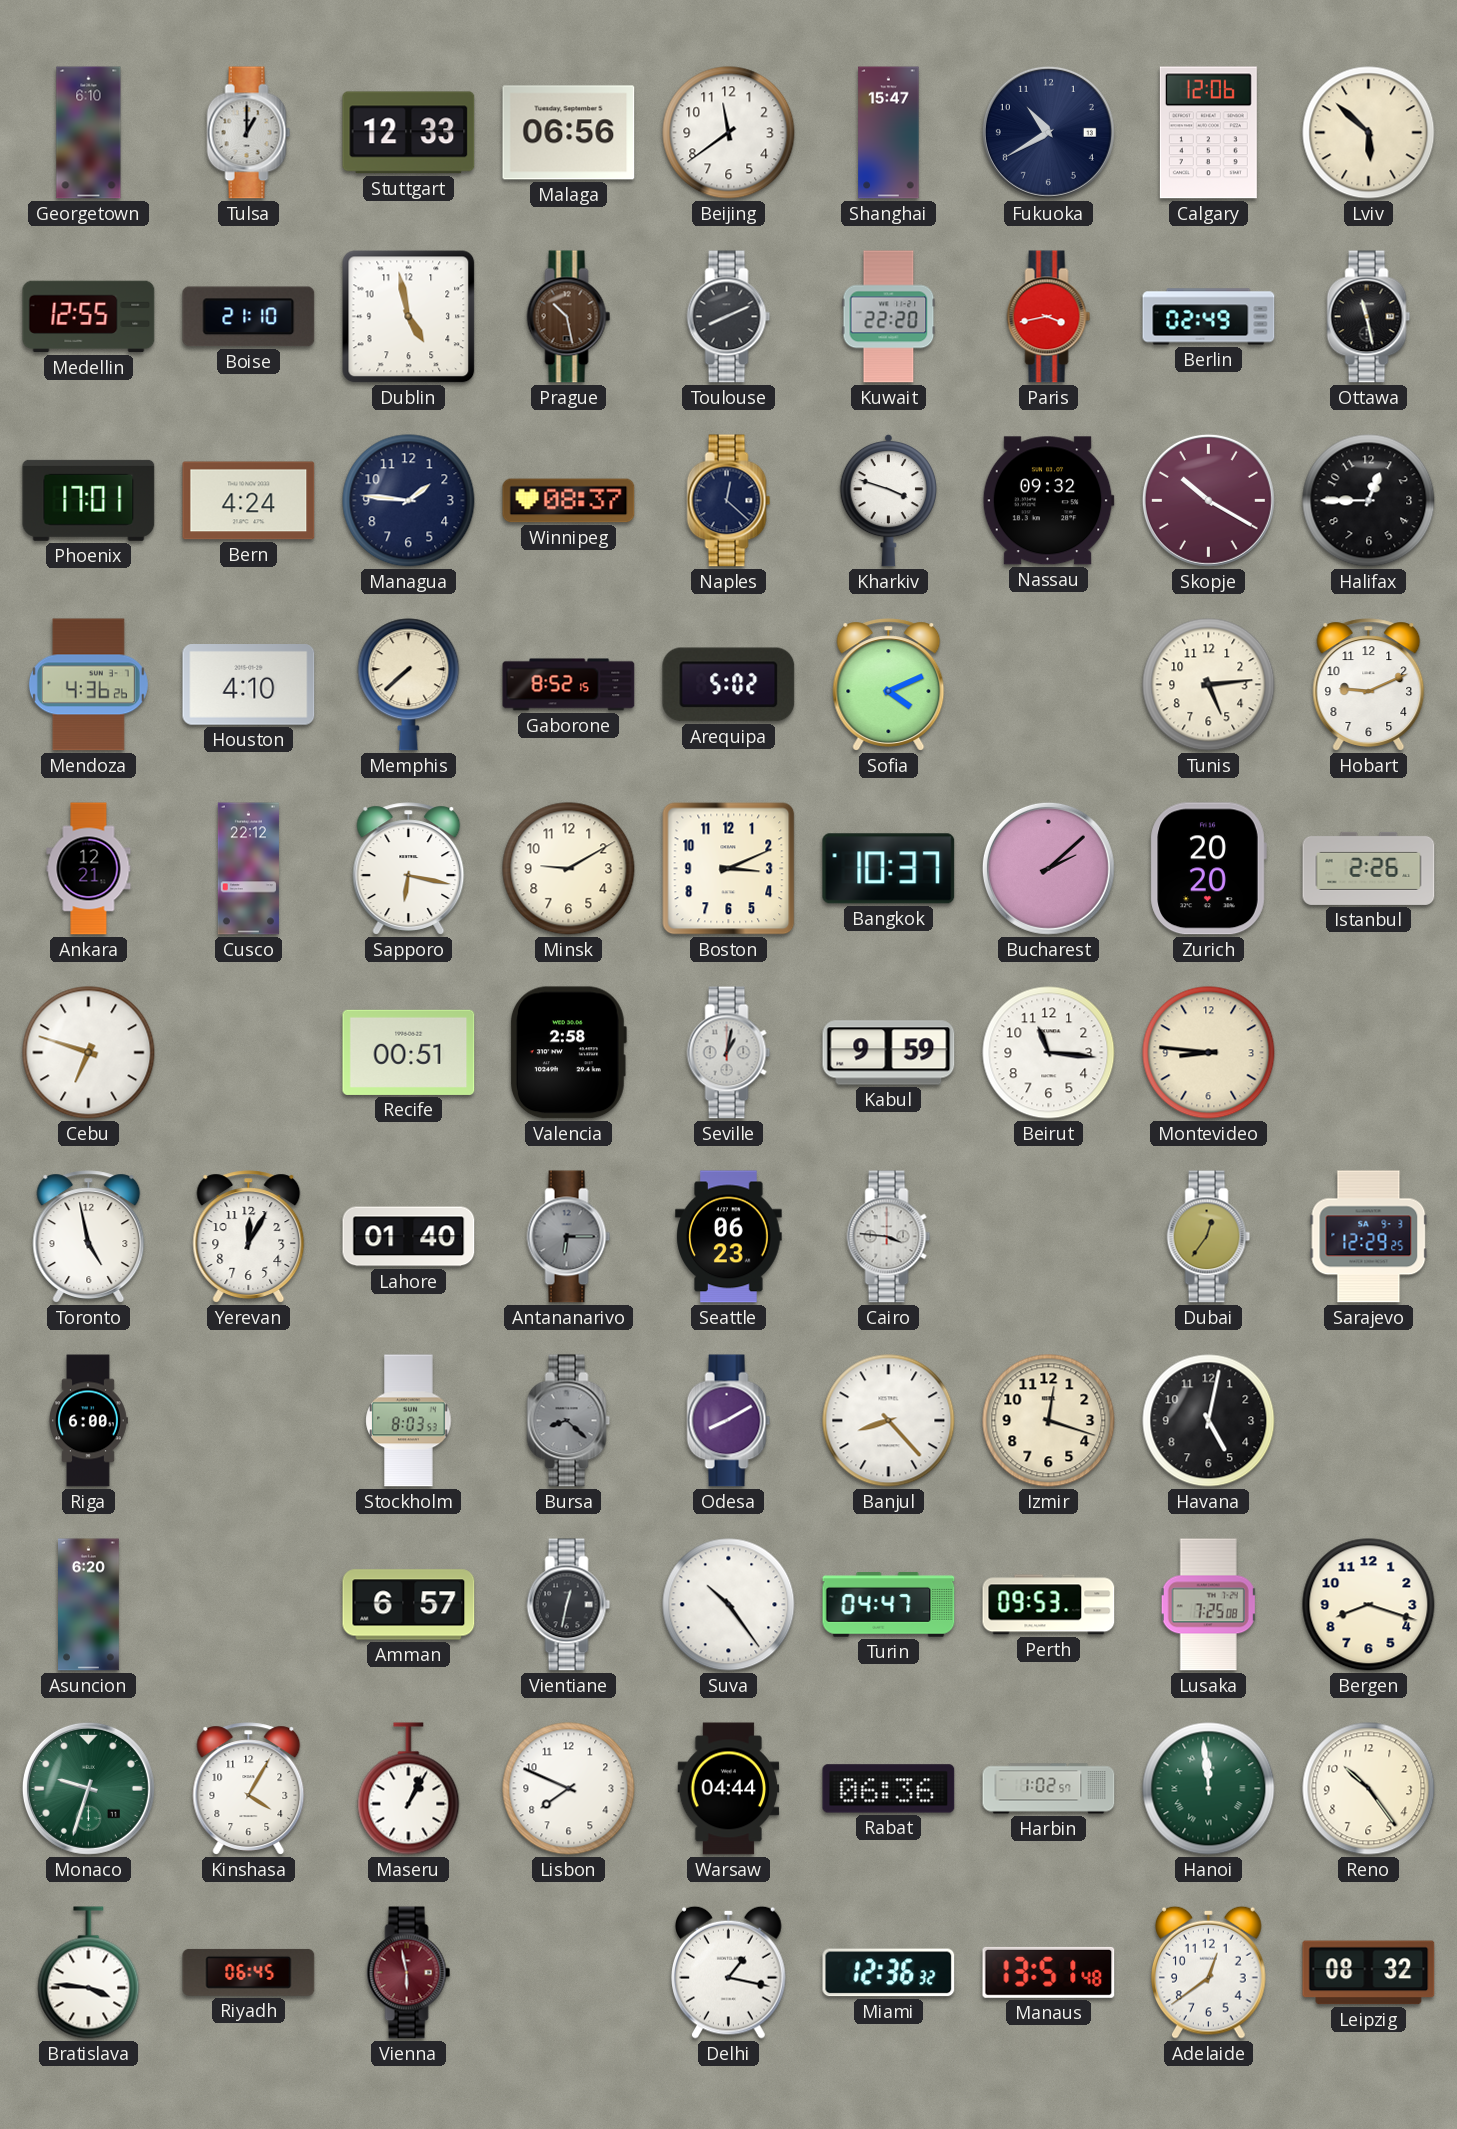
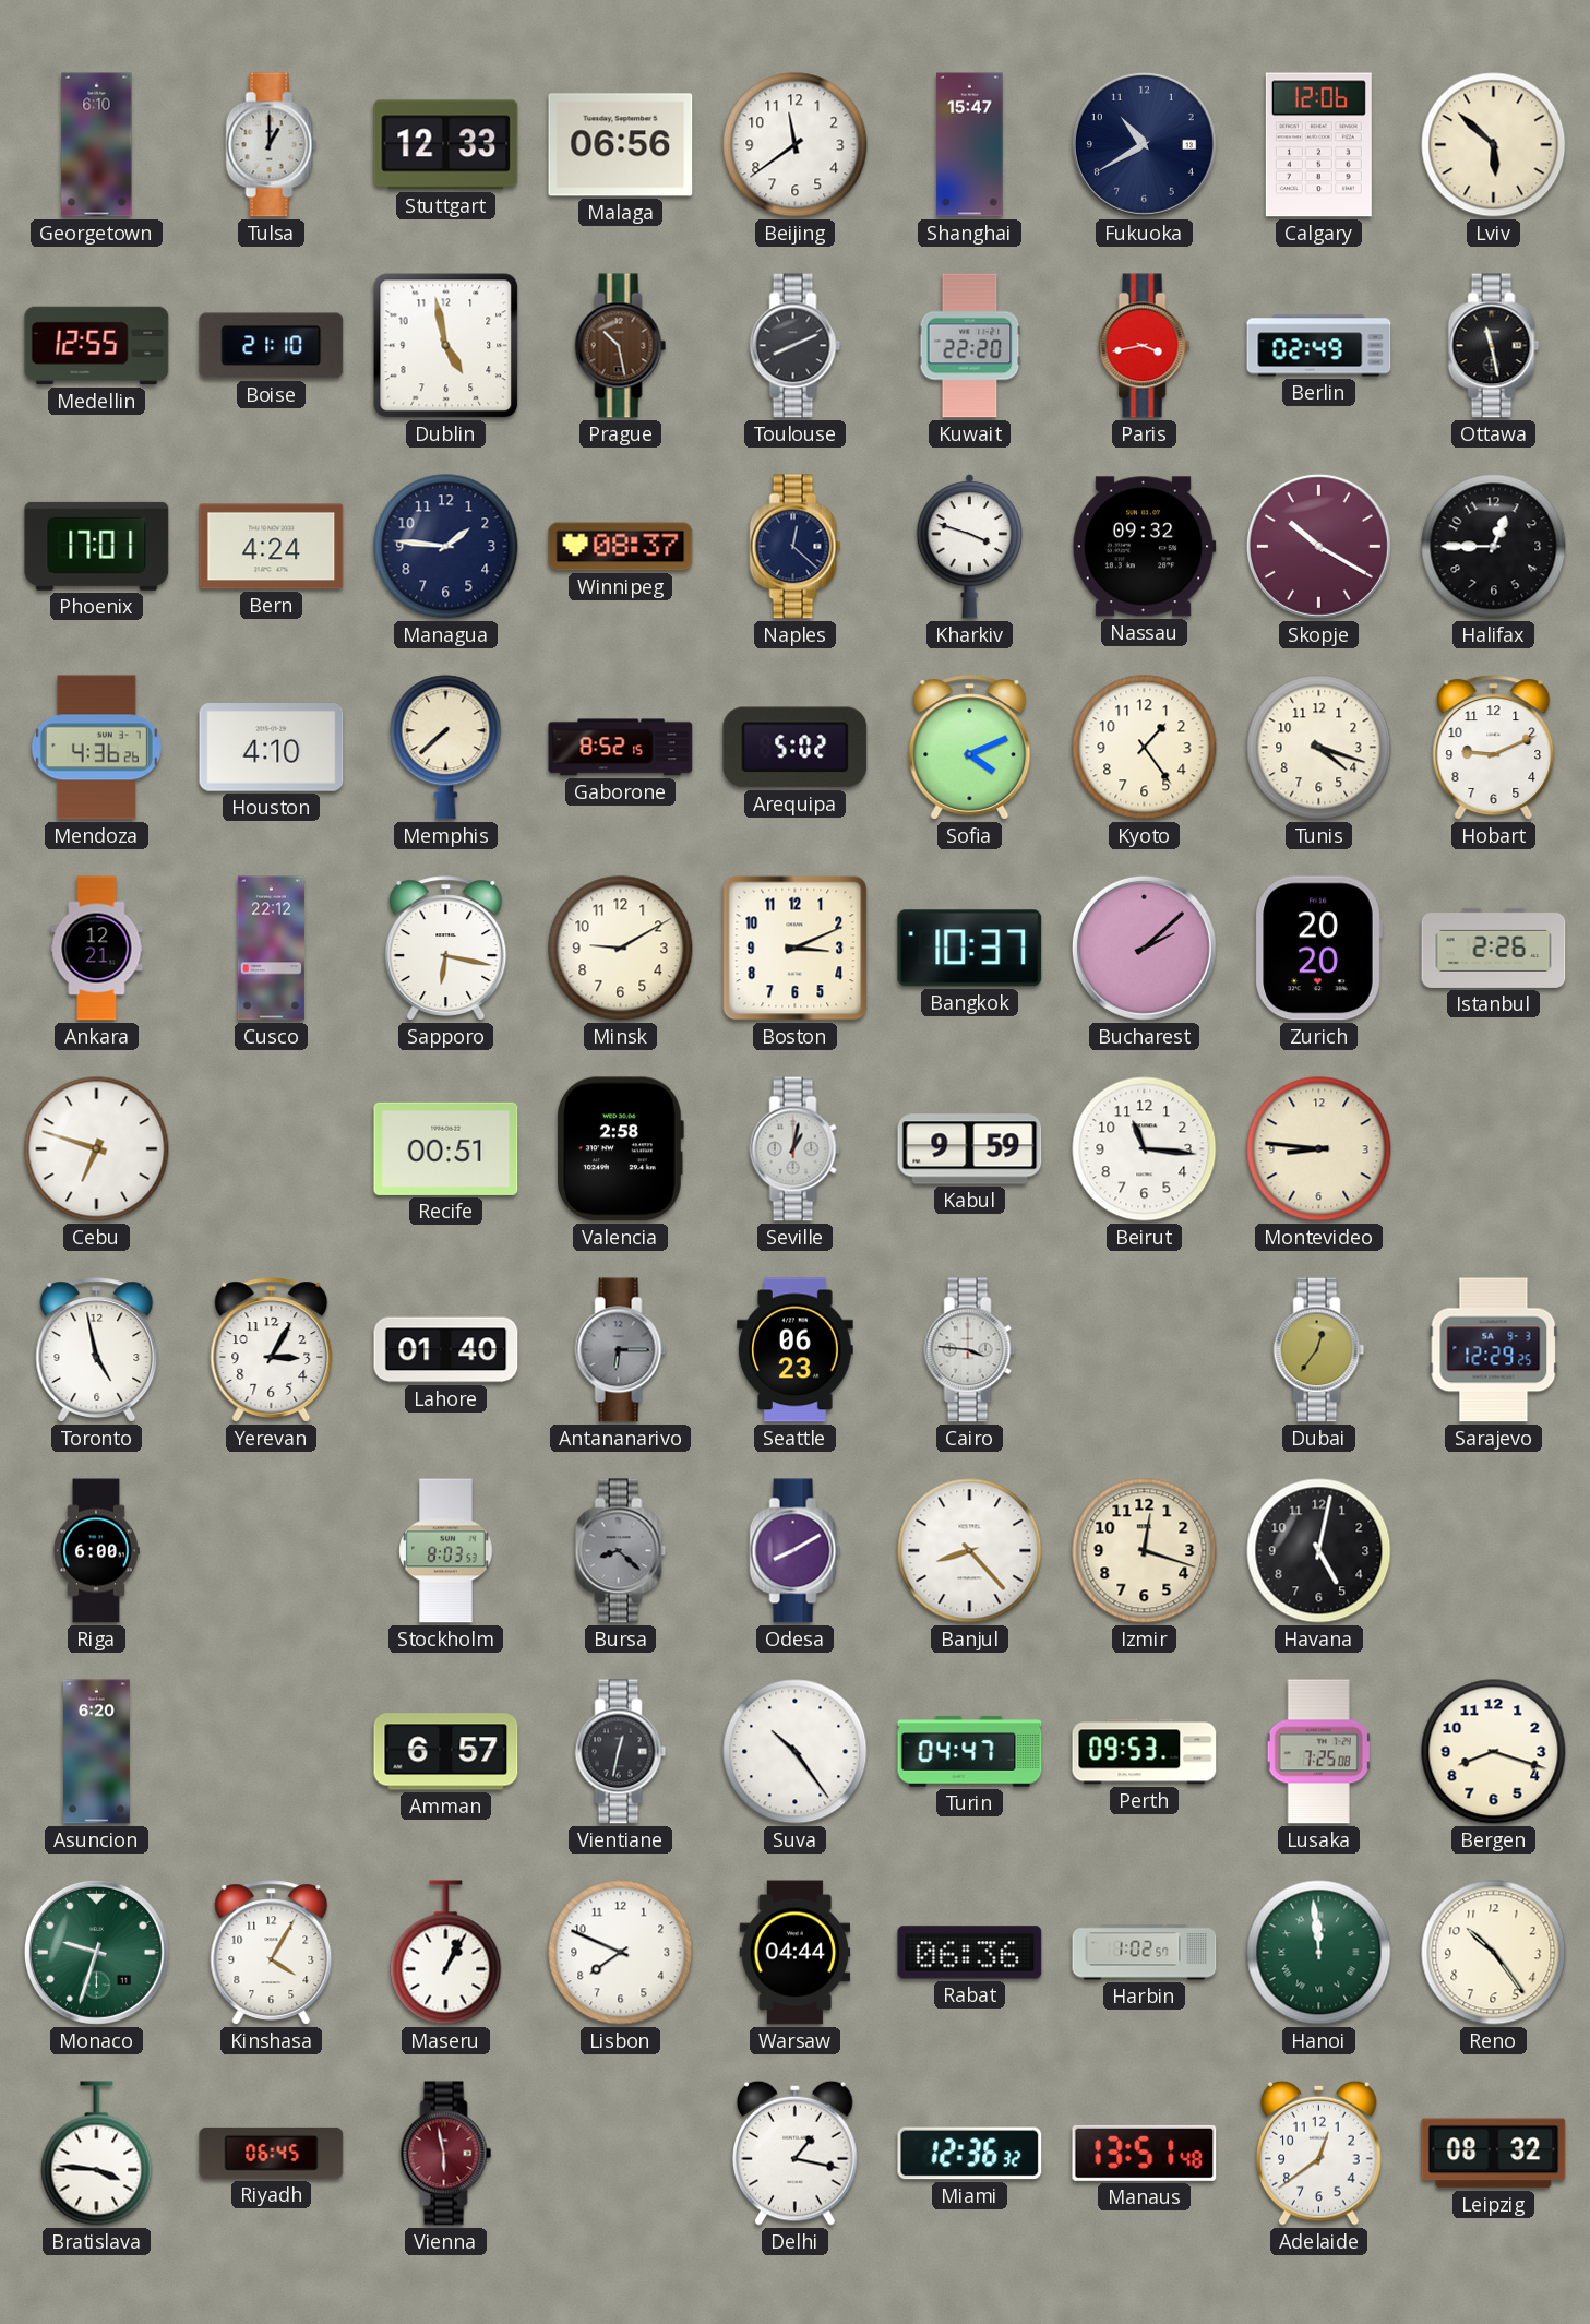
Kyoto: none -> 1:24 (1145, 748)
Tunis: 5:14 -> 4:18 (1319, 748)
Yerevan: 12:05 -> 3:05 (272, 1350)
